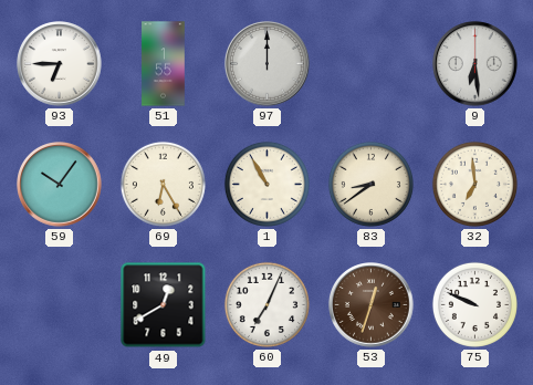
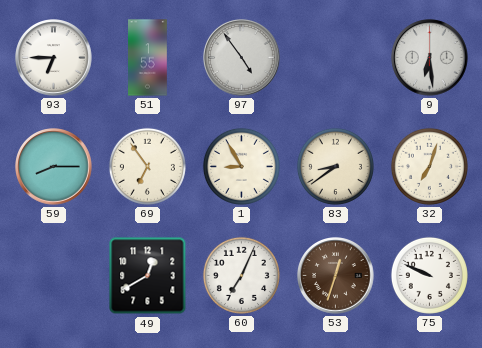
97: 12:00 -> 4:54 (242, 58)
59: 10:06 -> 8:15 (54, 167)
69: 6:25 -> 6:54 (147, 166)
1: 10:55 -> 8:55 (241, 166)
32: 6:59 -> 7:03 (429, 166)
